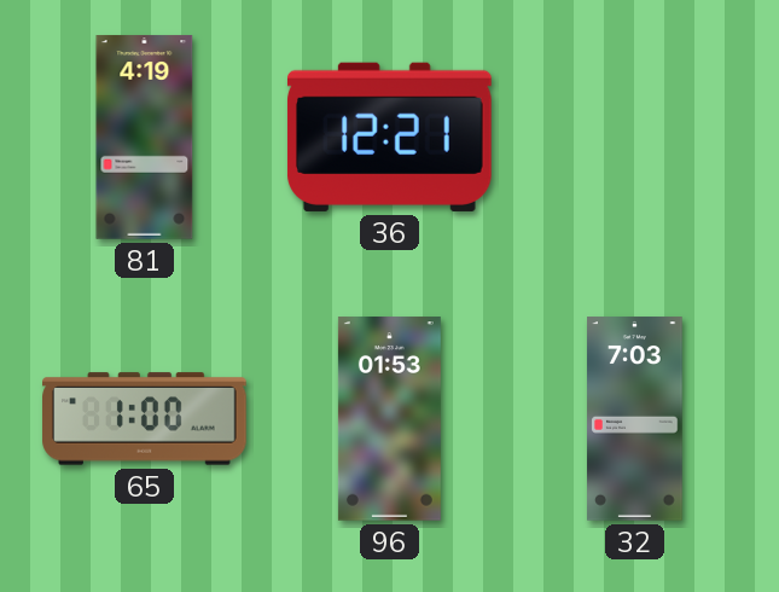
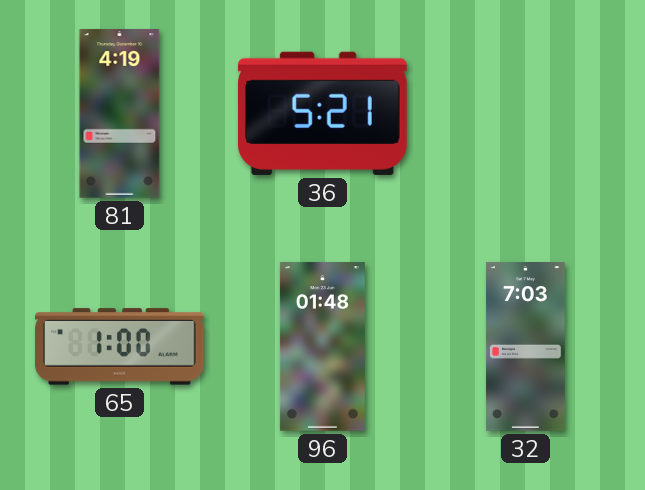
36: 12:21 -> 5:21 (323, 113)
96: 01:53 -> 01:48 (322, 347)
